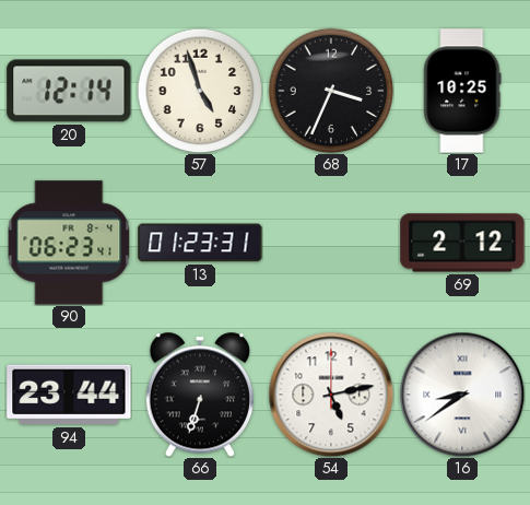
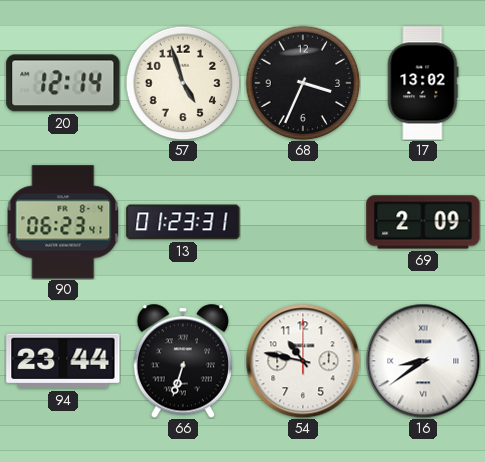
17: 10:25 -> 13:02 (423, 83)
69: 2:12 -> 2:09 (423, 222)
54: 5:13 -> 10:47 (303, 361)
